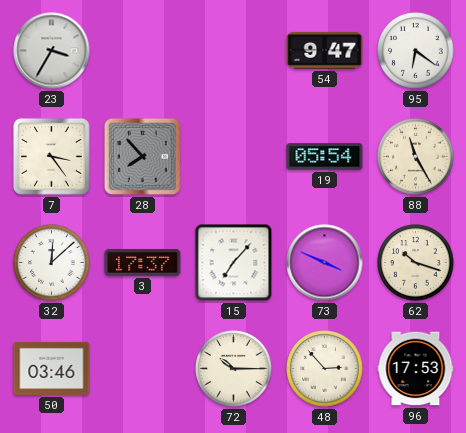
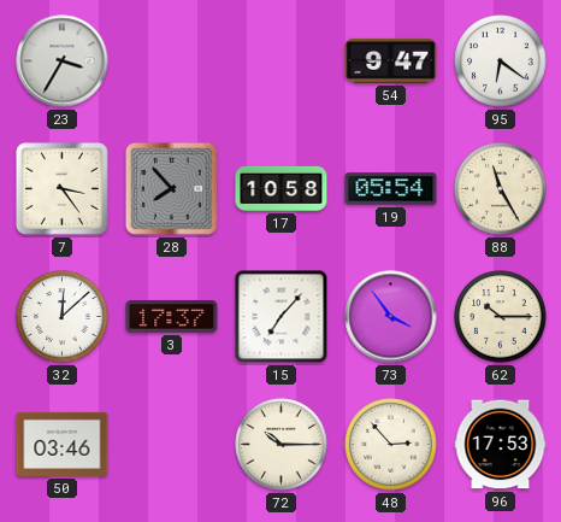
17: none -> 10:58 (282, 188)
73: 3:49 -> 3:54 (391, 317)
62: 10:18 -> 10:15 (501, 317)
